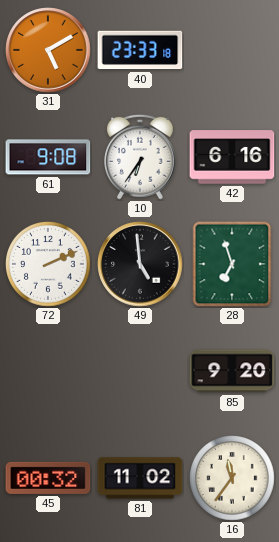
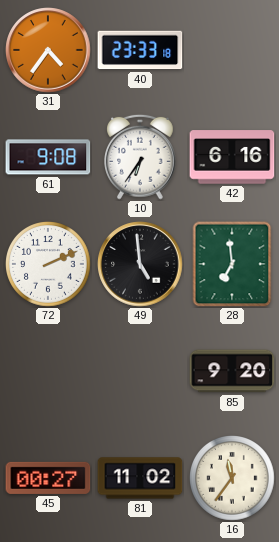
31: 5:10 -> 4:36 (48, 50)
28: 6:57 -> 6:59 (232, 264)
45: 00:32 -> 00:27 (48, 478)
